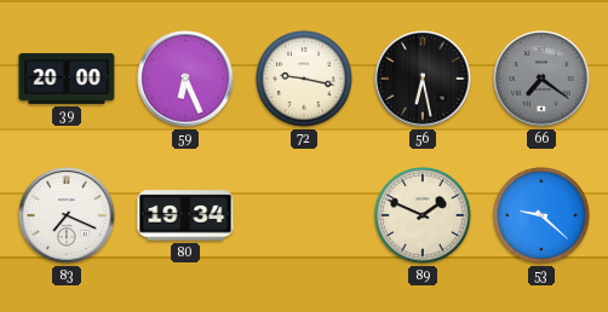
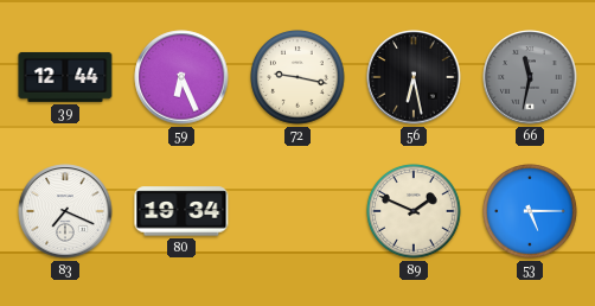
39: 20:00 -> 12:44 (65, 77)
66: 7:21 -> 11:32 (530, 77)
53: 9:22 -> 5:15 (530, 211)
